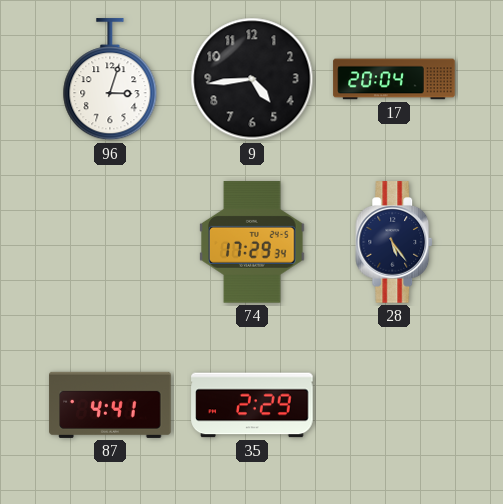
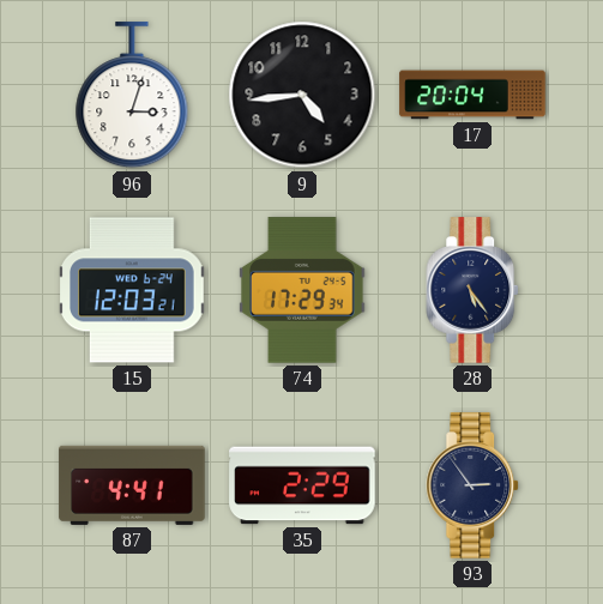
15: none -> 12:03 (133, 290)
93: none -> 2:54 (474, 485)
